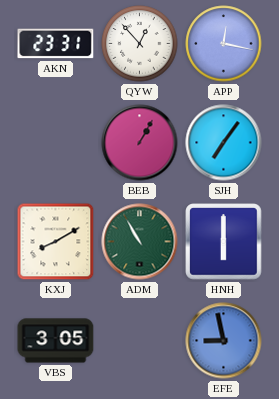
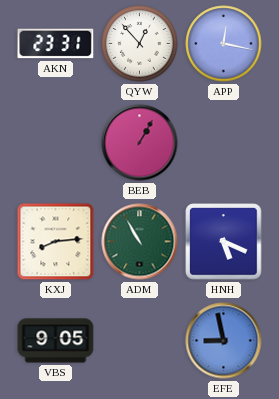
SJH: 7:06 -> none (224, 143)
KXJ: 8:10 -> 8:14 (56, 242)
HNH: 6:00 -> 5:19 (224, 242)
VBS: 3:05 -> 9:05 (56, 341)
